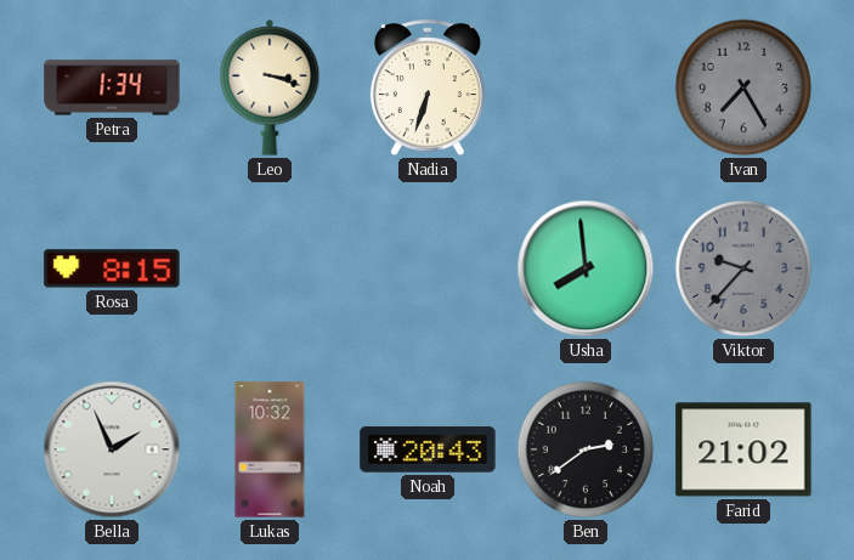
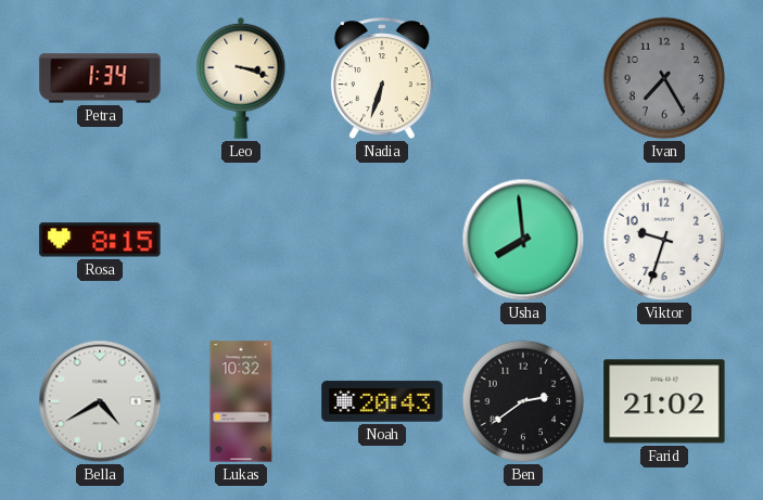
Viktor: 9:37 -> 9:33 (664, 240)
Viktor dial: grey -> white (664, 240)
Bella: 1:56 -> 4:40 (100, 401)
